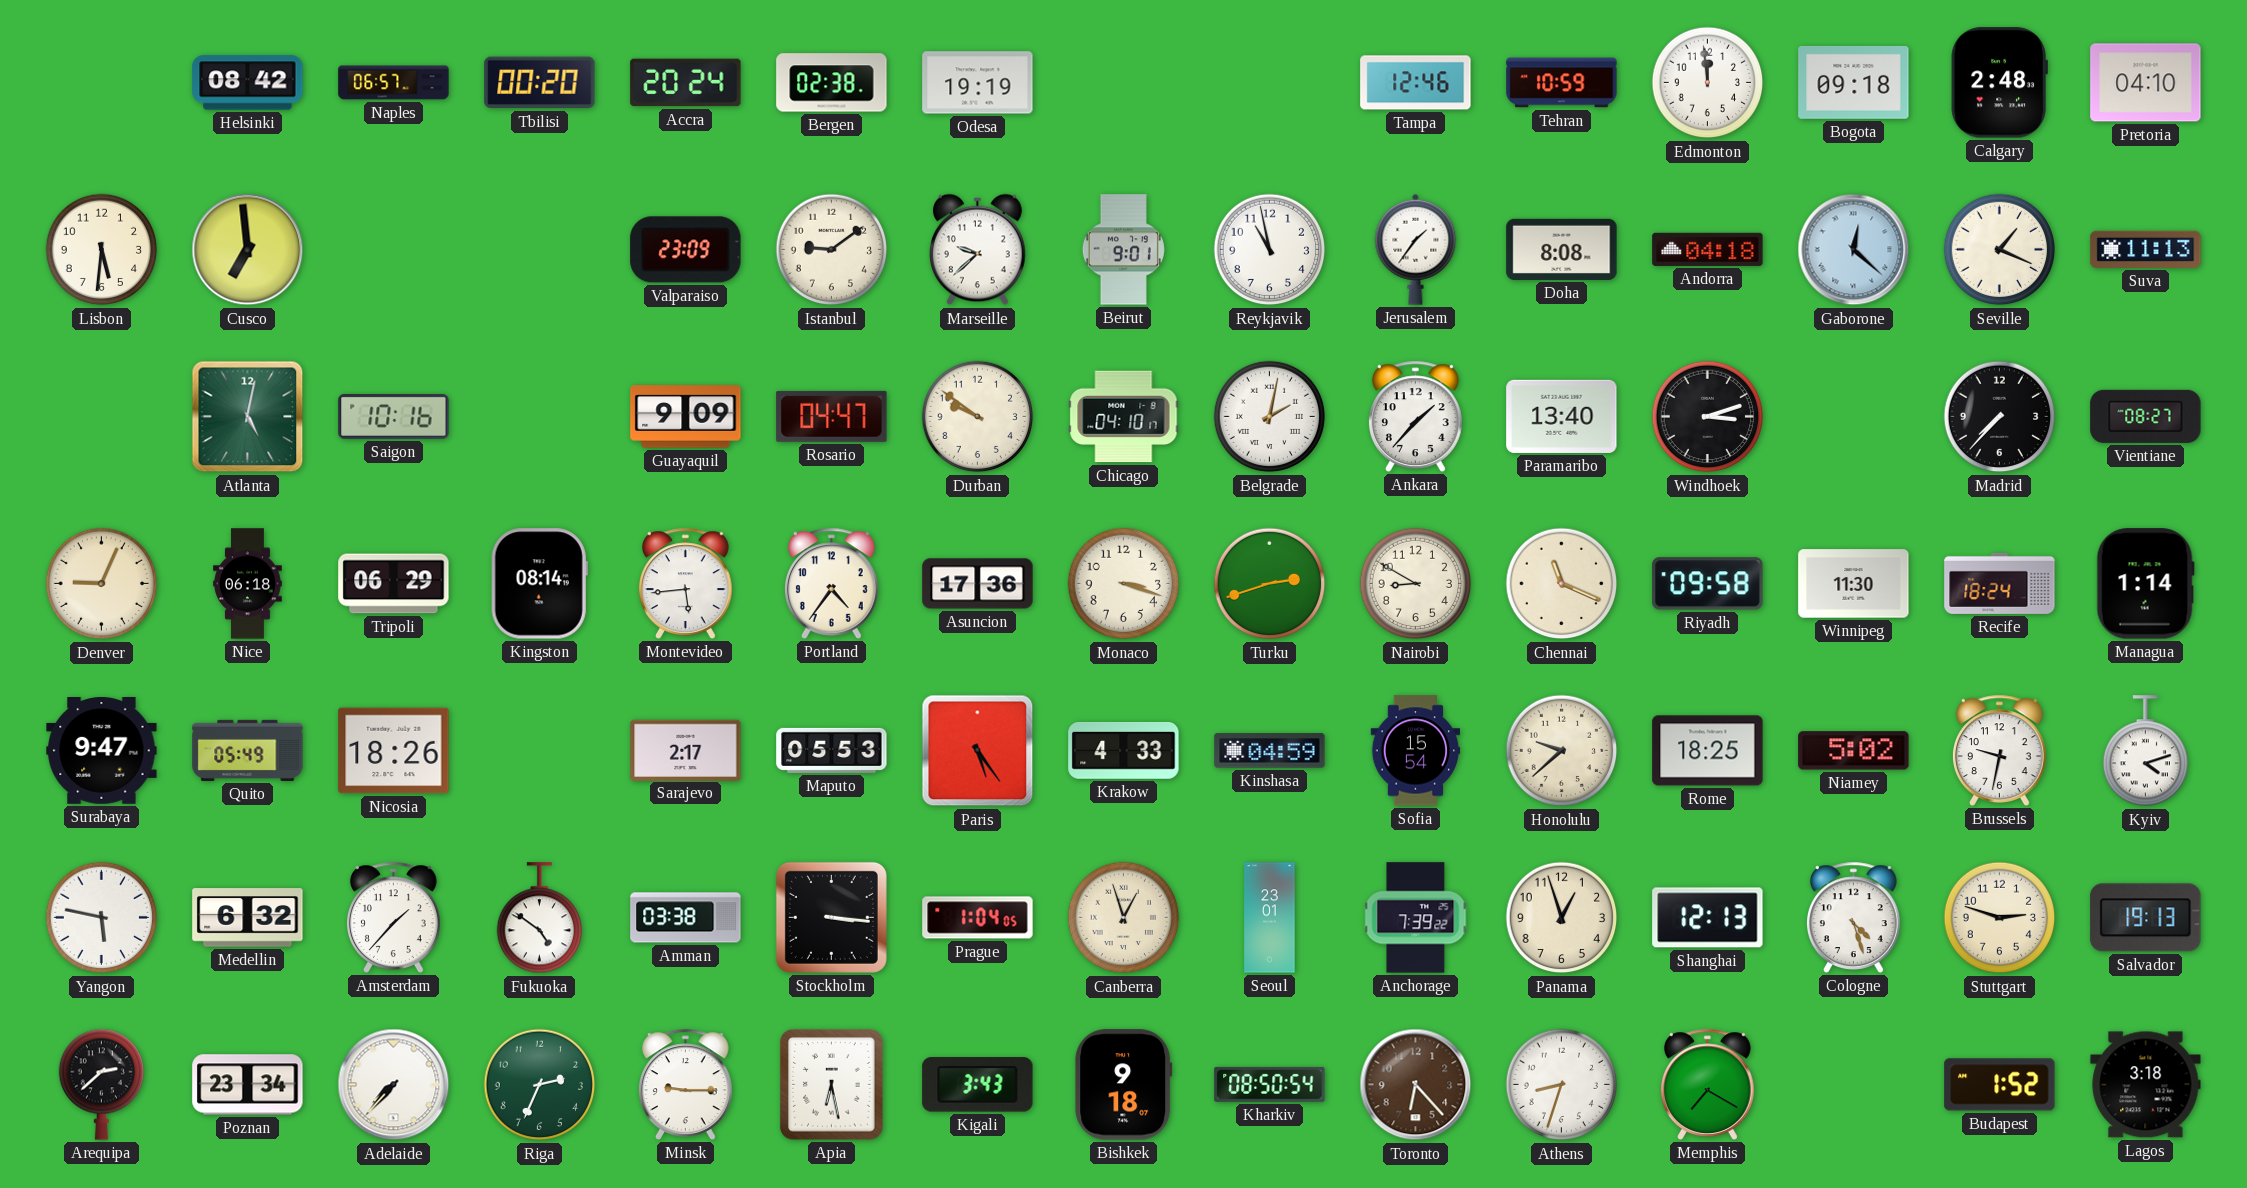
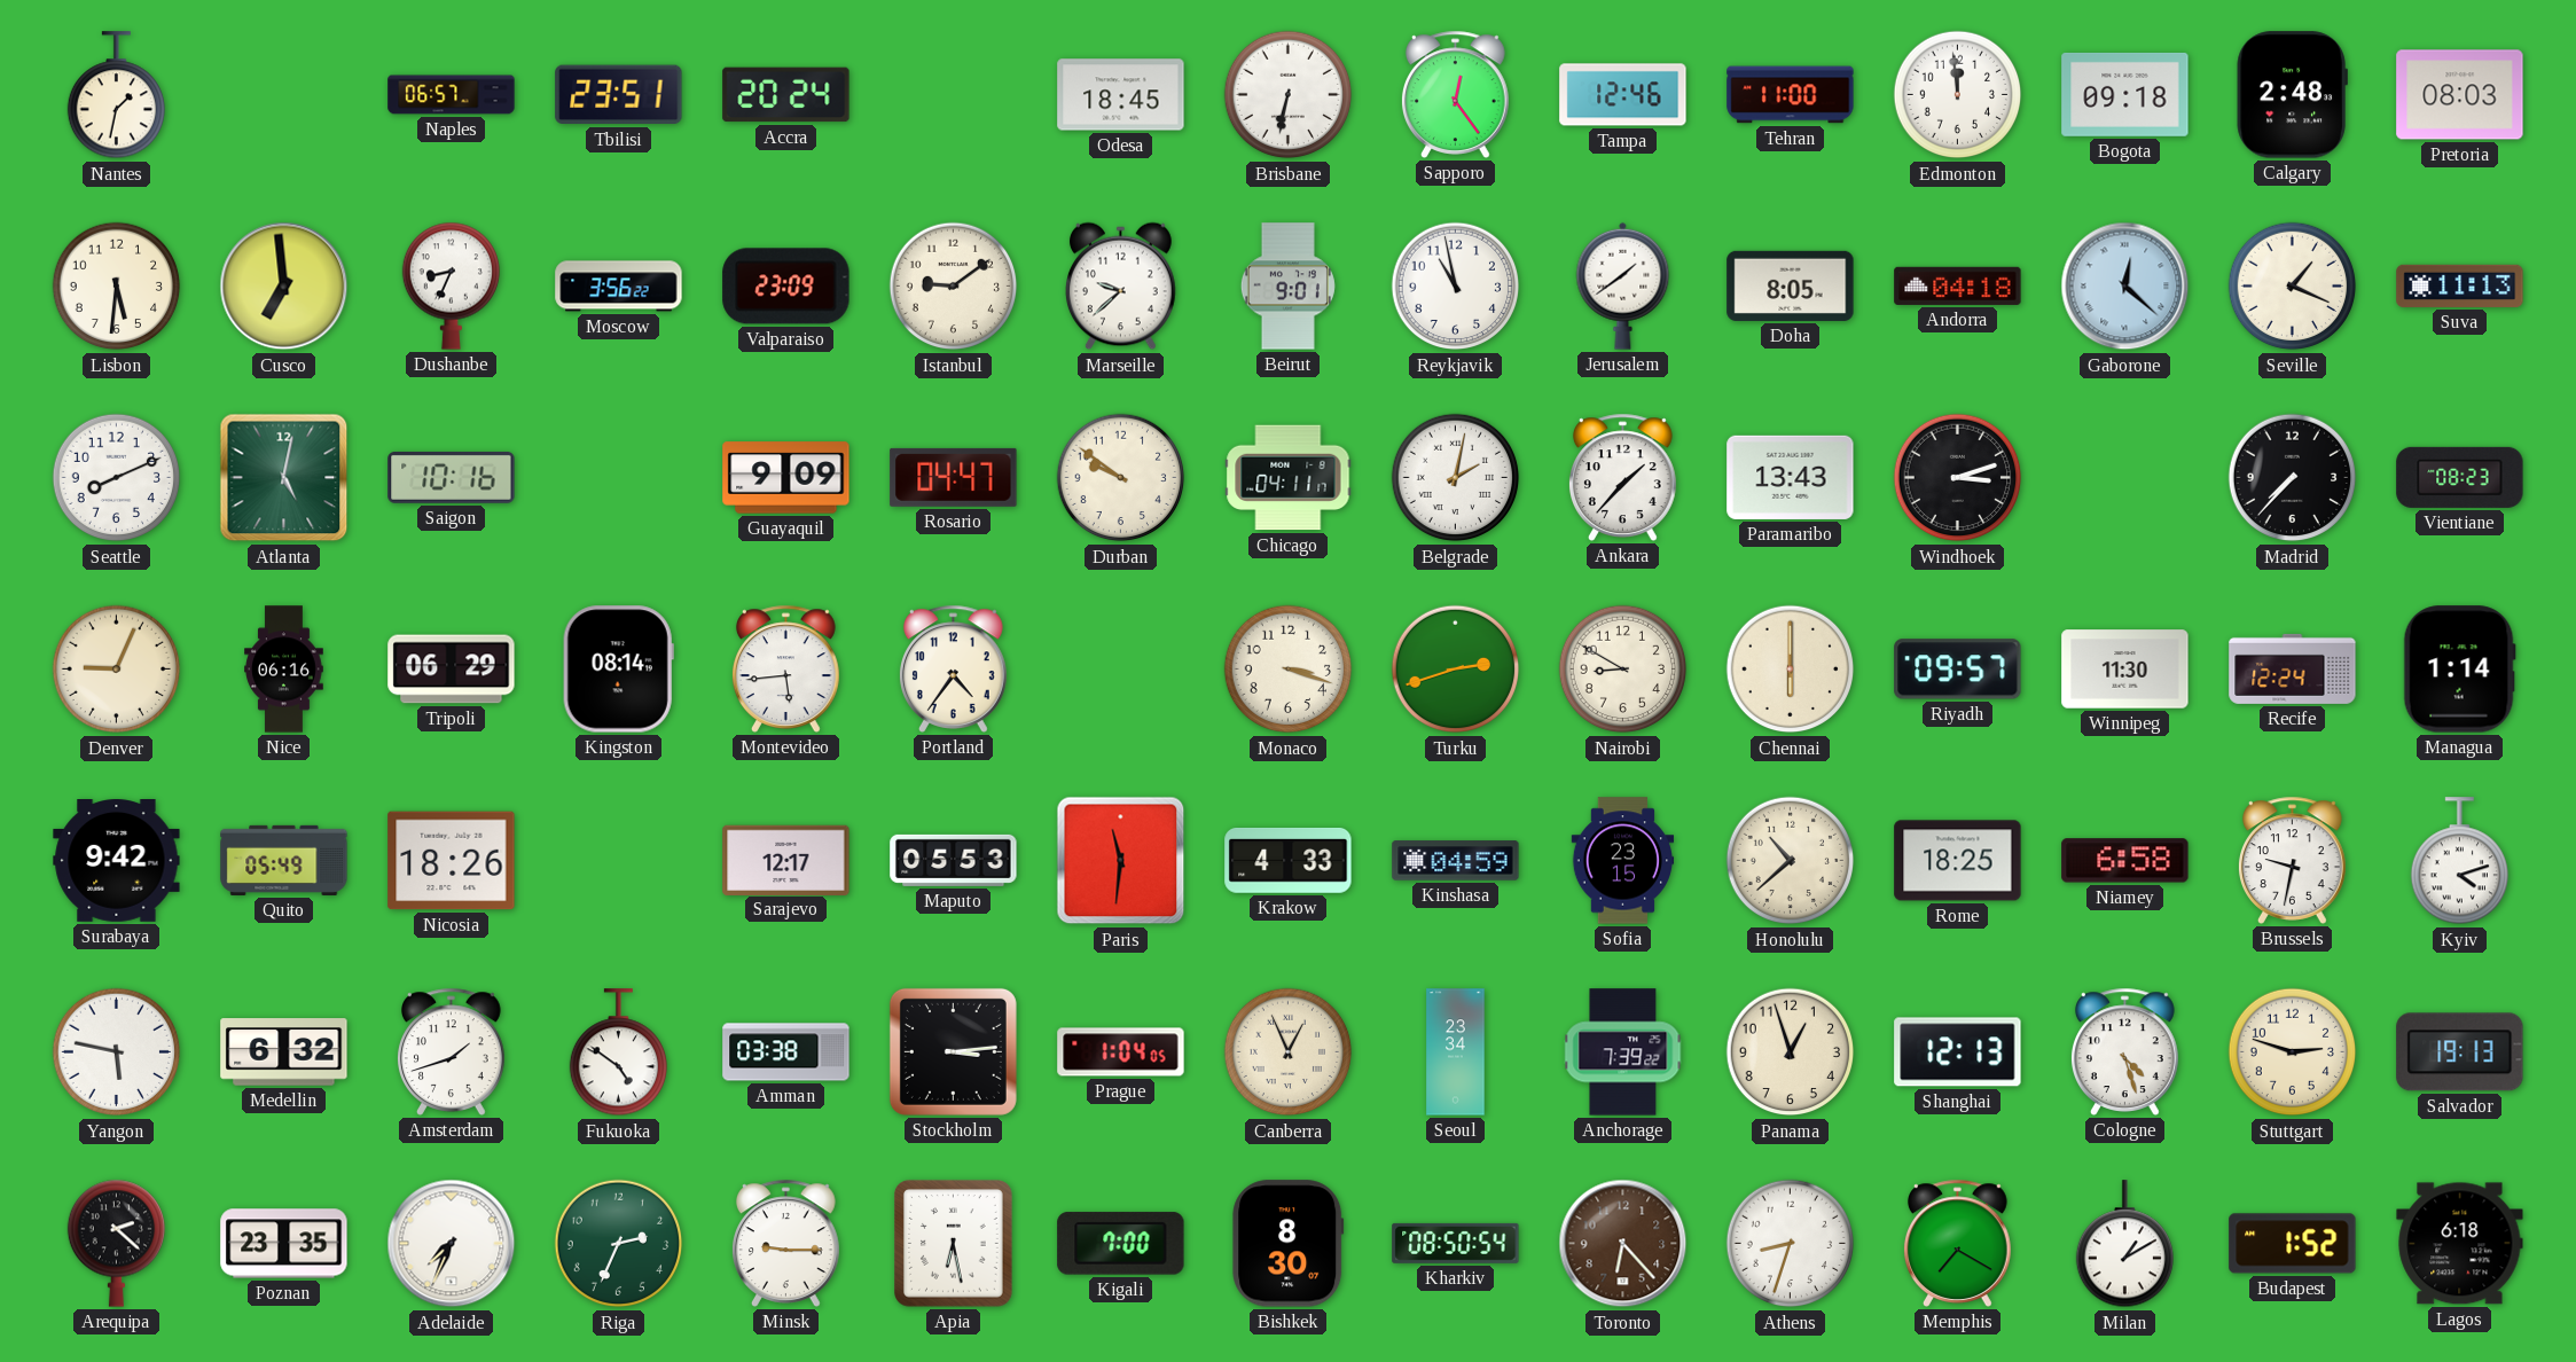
Nantes: none -> 1:32 (116, 95)
Helsinki: 08:42 -> none (248, 83)
Tbilisi: 00:20 -> 23:51 (619, 95)
Bergen: 02:38 -> none (832, 83)
Odesa: 19:19 -> 18:45 (1121, 95)
Brisbane: none -> 6:32 (1289, 95)
Sapporo: none -> 12:24 (1456, 94)
Tehran: 10:59 -> 11:00 (1791, 95)
Pretoria: 04:10 -> 08:03 (2460, 95)
Dushanbe: none -> 8:34 (451, 285)
Moscow: none -> 3:56 (619, 287)
Jerusalem: 1:36 -> 1:39 (1623, 285)
Doha: 8:08 -> 8:05 (1791, 285)
Seattle: none -> 8:11 (117, 478)
Chicago: 04:10 -> 04:11 (1289, 478)
Paramaribo: 13:40 -> 13:43 (1791, 477)
Vientiane: 08:27 -> 08:23 (2460, 477)
Nice: 06:18 -> 06:16 (284, 670)
Asuncion: 17:36 -> none (978, 584)
Chennai: 11:19 -> 6:00 (1791, 670)
Riyadh: 09:58 -> 09:57 (1958, 670)
Recife: 18:24 -> 12:24 (2293, 668)
Surabaya: 9:47 -> 9:42 (117, 861)
Sarajevo: 2:17 -> 12:17 (786, 860)
Paris: 5:24 -> 11:31 (1121, 861)
Sofia: 15:54 -> 23:15 (1623, 861)
Honolulu: 9:38 -> 10:38 (1791, 861)
Niamey: 5:02 -> 6:58 (2125, 861)
Amsterdam: 1:37 -> 1:42 (452, 1051)
Stockholm: 3:16 -> 3:14 (953, 1051)
Canberra: 12:57 -> 12:56 (1289, 1052)
Seoul: 23:01 -> 23:34 (1456, 1052)
Arequipa: 2:38 -> 2:22 (116, 1243)
Poznan: 23:34 -> 23:35 (284, 1244)
Adelaide: 7:37 -> 7:34 (452, 1244)
Kigali: 3:43 -> 7:00 (1121, 1244)
Bishkek: 9:18 -> 8:30 (1289, 1244)
Milan: none -> 1:10 (2124, 1244)
Lagos: 3:18 -> 6:18 (2460, 1244)
